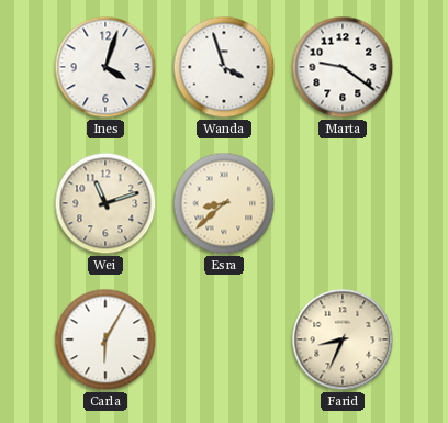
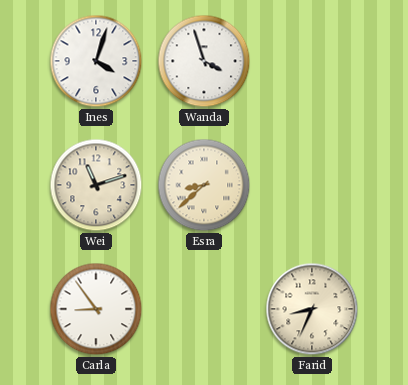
Marta: 9:21 -> none (343, 67)
Carla: 6:05 -> 8:54 (96, 309)
